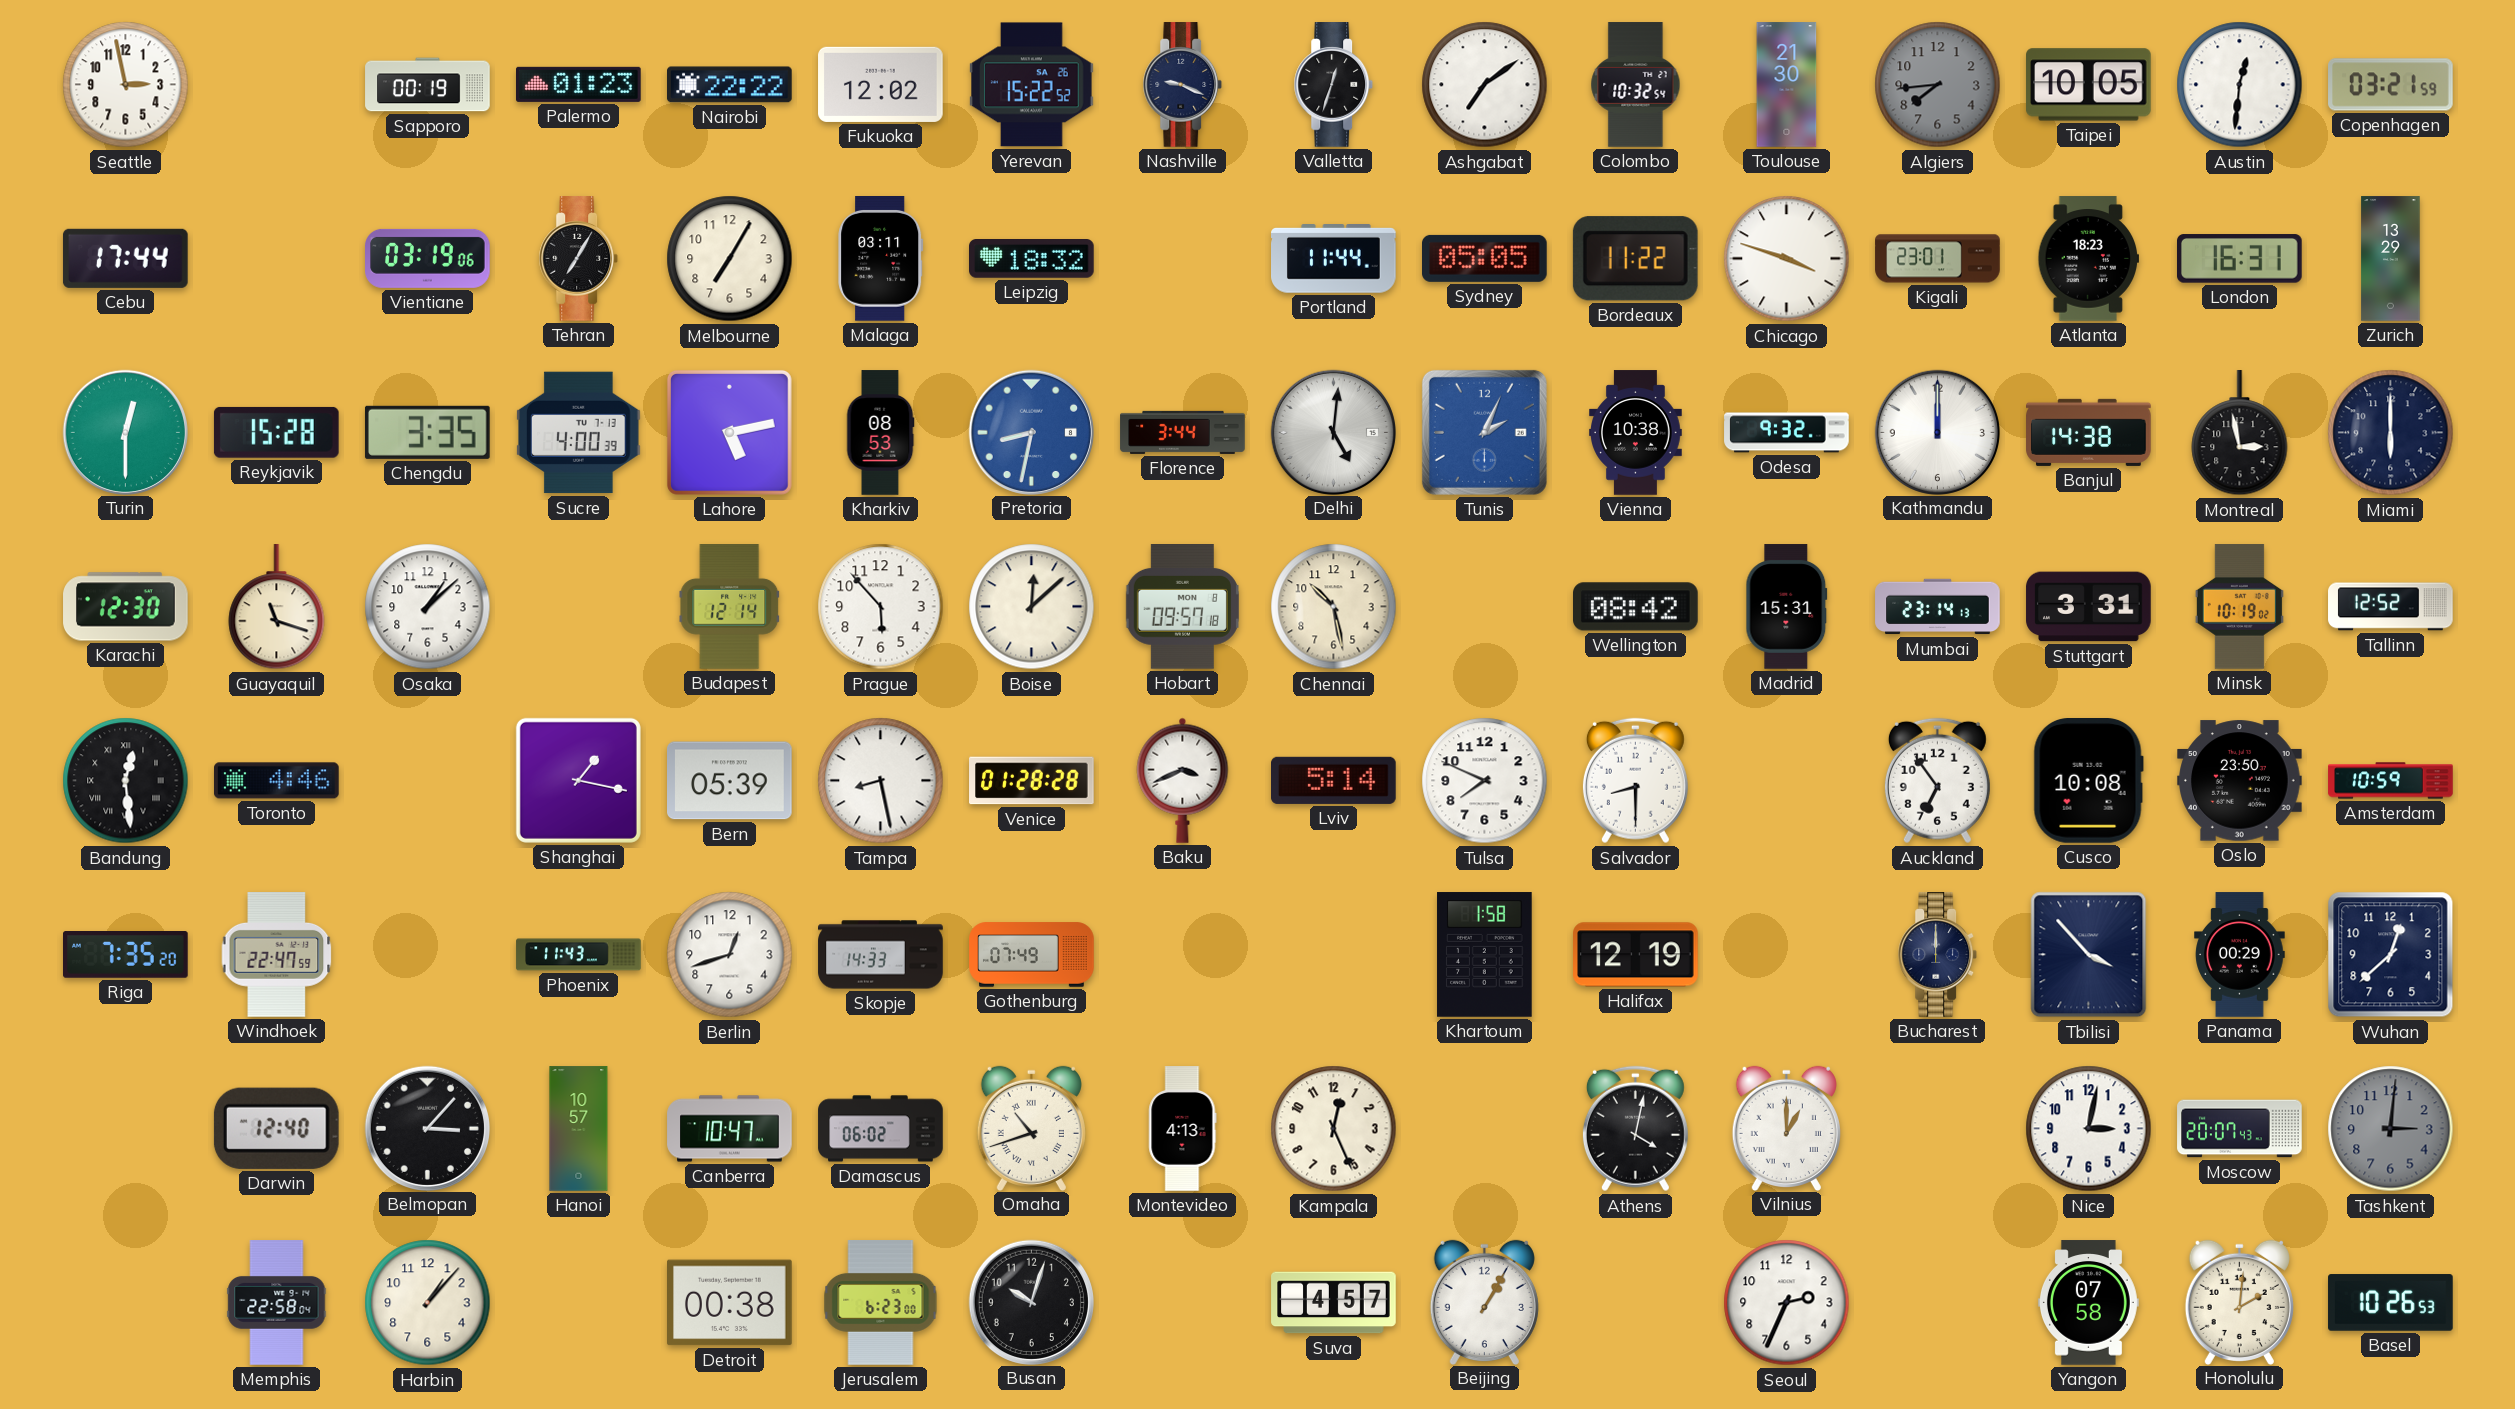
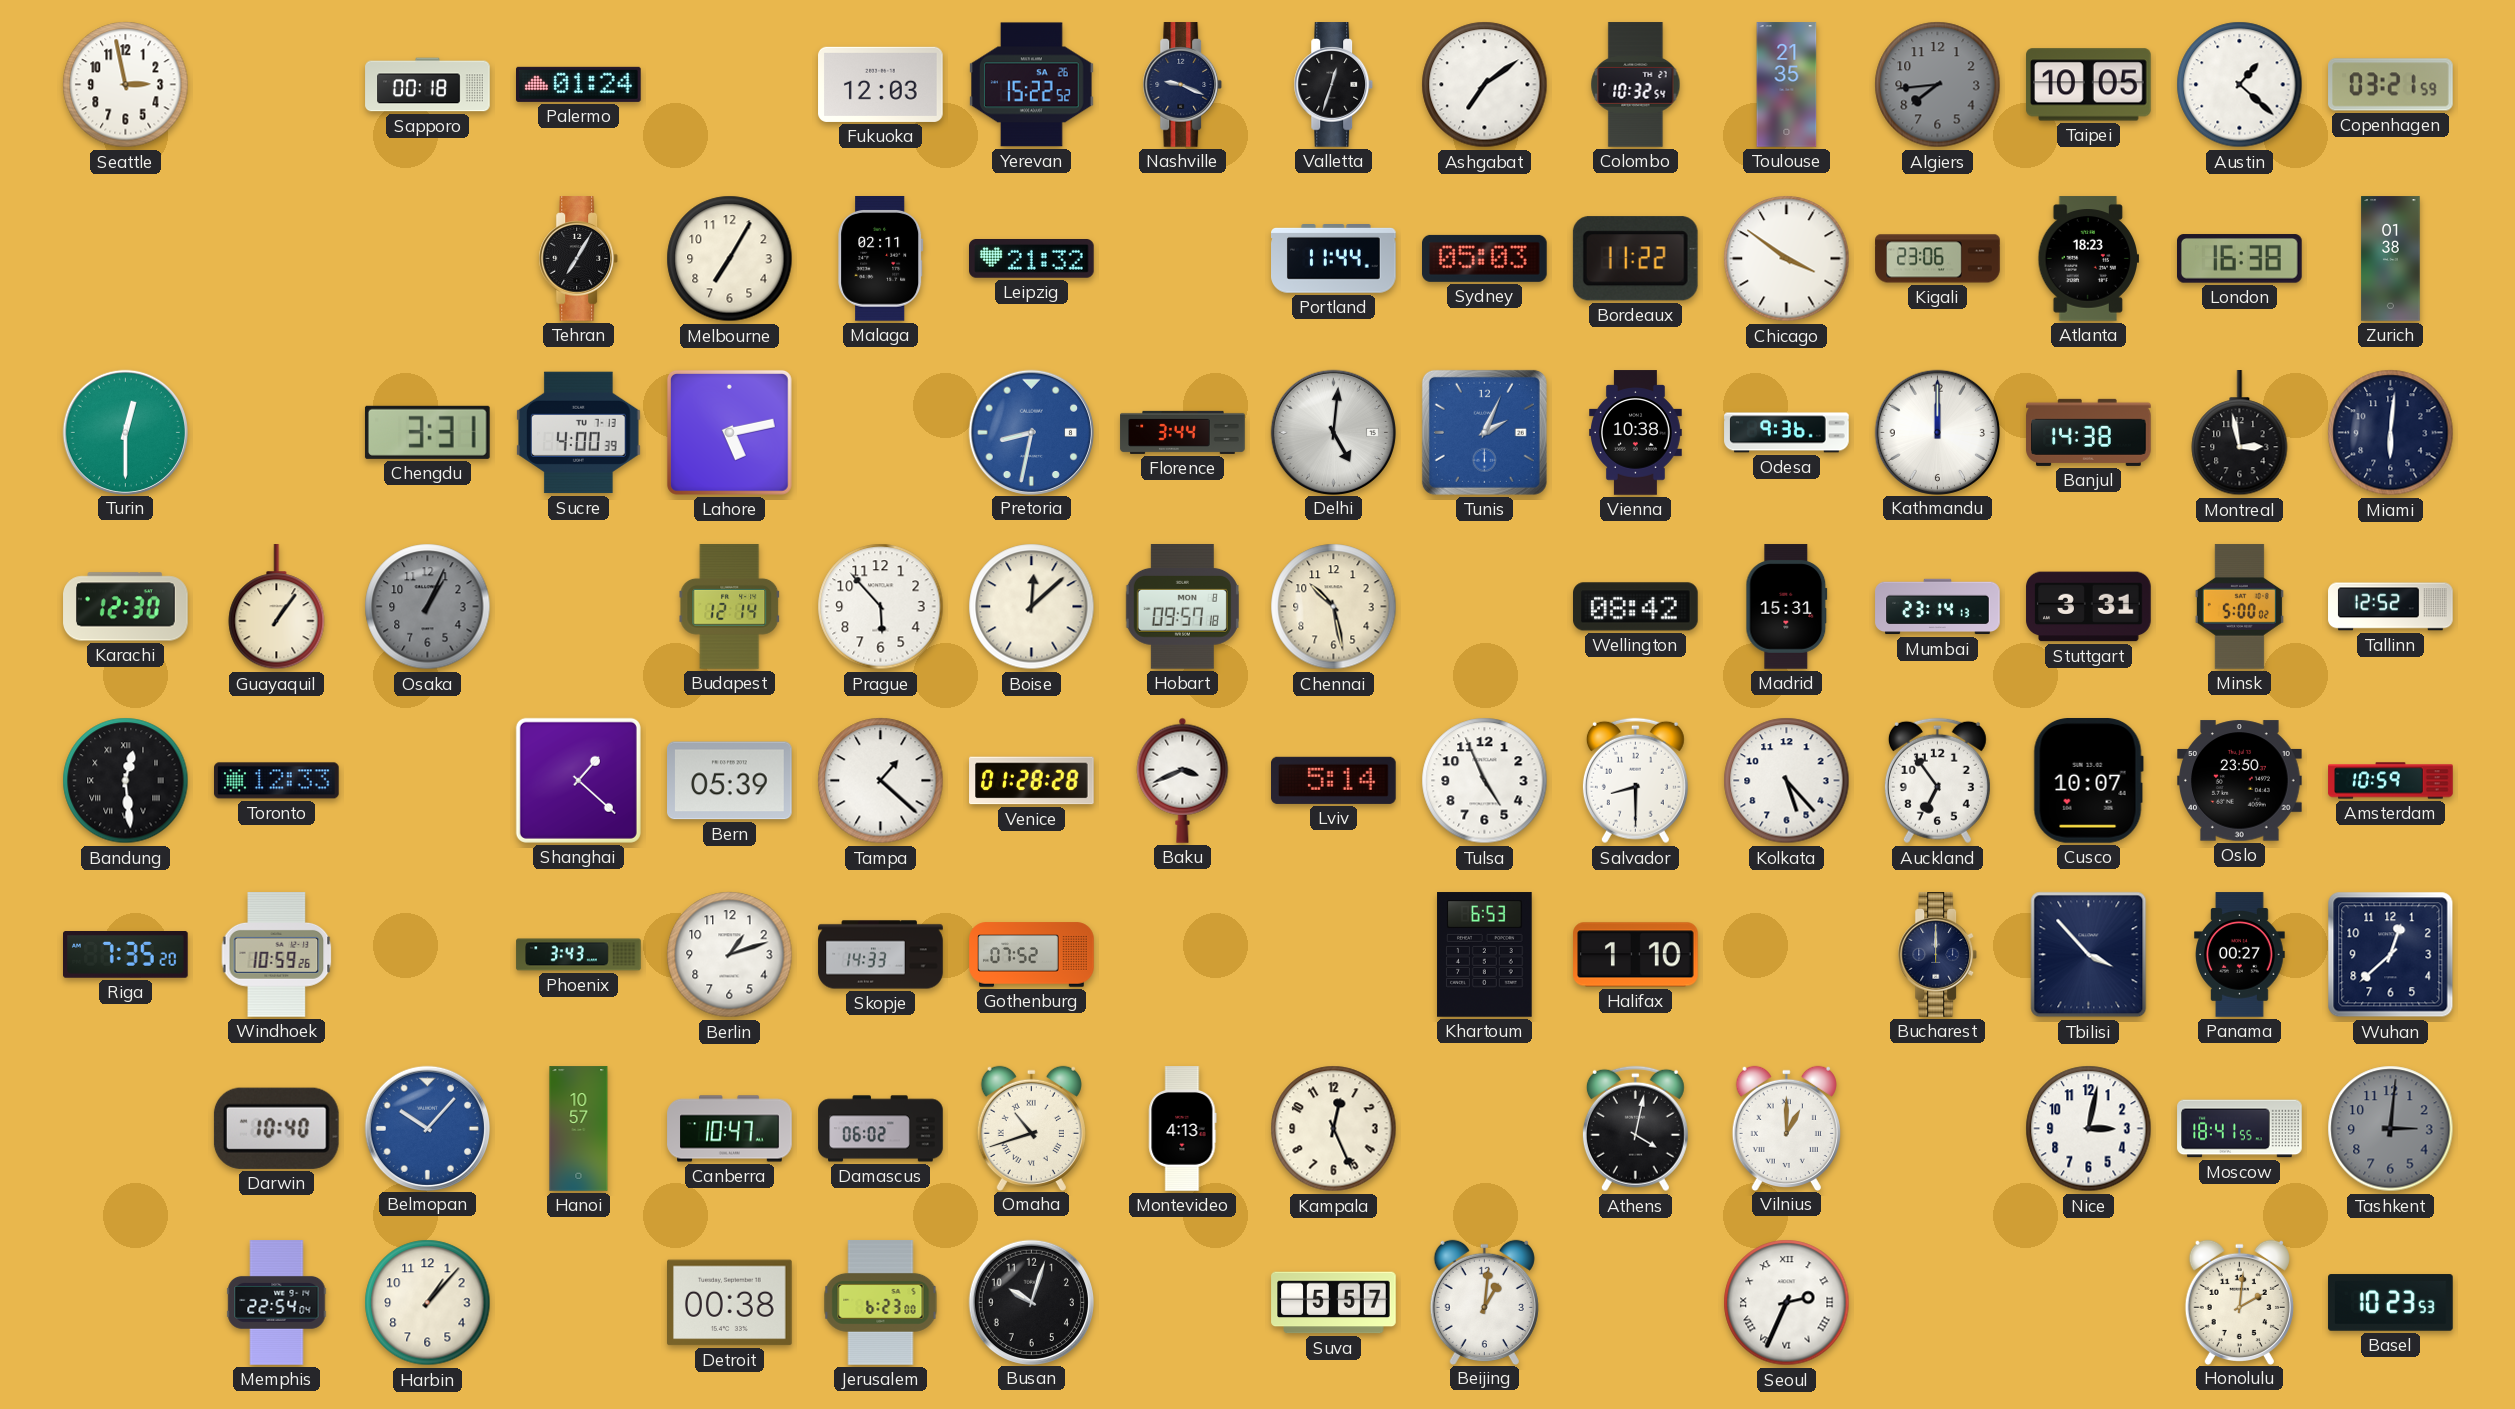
Sapporo: 00:19 -> 00:18 (428, 85)
Palermo: 01:23 -> 01:24 (579, 84)
Nairobi: 22:22 -> none (730, 85)
Fukuoka: 12:02 -> 12:03 (881, 84)
Toulouse: 21:30 -> 21:35 (1787, 85)
Austin: 12:31 -> 1:22 (2240, 85)
Cebu: 17:44 -> none (125, 258)
Vientiane: 03:19 -> none (428, 258)
Malaga: 03:11 -> 02:11 (881, 259)
Leipzig: 18:32 -> 21:32 (1032, 259)
Sydney: 05:05 -> 05:03 (1485, 258)
Chicago: 3:48 -> 3:51 (1787, 259)
Kigali: 23:01 -> 23:06 (1938, 259)
London: 16:31 -> 16:38 (2240, 259)
Zurich: 13:29 -> 01:38 (2391, 259)
Reykjavik: 15:28 -> none (276, 432)
Chengdu: 3:35 -> 3:31 (427, 432)
Kharkiv: 08:53 -> none (880, 433)
Odesa: 9:32 -> 9:36 (1787, 433)
Miami: 6:00 -> 6:01 (2391, 433)
Guayaquil: 11:18 -> 1:06 (277, 607)
Osaka: 1:08 -> 1:04 (428, 607)
Osaka dial: white -> grey (428, 607)
Minsk: 10:19 -> 5:00 (2239, 607)
Toronto: 4:46 -> 12:33 (277, 781)
Shanghai: 1:17 -> 1:22 (578, 780)
Tampa: 8:28 -> 1:22 (881, 781)
Tulsa: 7:49 -> 4:56 (1485, 781)
Kolkata: none -> 5:23 (1787, 781)
Cusco: 10:08 -> 10:07 (2088, 781)
Windhoek: 22:47 -> 10:59 (277, 955)
Phoenix: 11:43 -> 3:43 (579, 955)
Berlin: 12:42 -> 1:12 (730, 955)
Gothenburg: 07:49 -> 07:52 (1032, 955)
Khartoum: 1:58 -> 6:53 (1485, 955)
Halifax: 12:19 -> 1:10 (1636, 955)
Panama: 00:29 -> 00:27 (2240, 955)
Darwin: 12:40 -> 10:40 (276, 1128)
Belmopan: 3:07 -> 10:07 (427, 1128)
Belmopan dial: black -> blue (427, 1128)
Moscow: 20:07 -> 18:41 (2240, 1129)
Memphis: 22:58 -> 22:54 (277, 1303)
Suva: 4:57 -> 5:57 (1334, 1303)
Beijing: 1:05 -> 1:01 (1484, 1302)
Seoul numerals: Arabic -> Roman (1787, 1303)
Yangon: 07:58 -> none (2088, 1303)
Basel: 10:26 -> 10:23 (2391, 1303)
